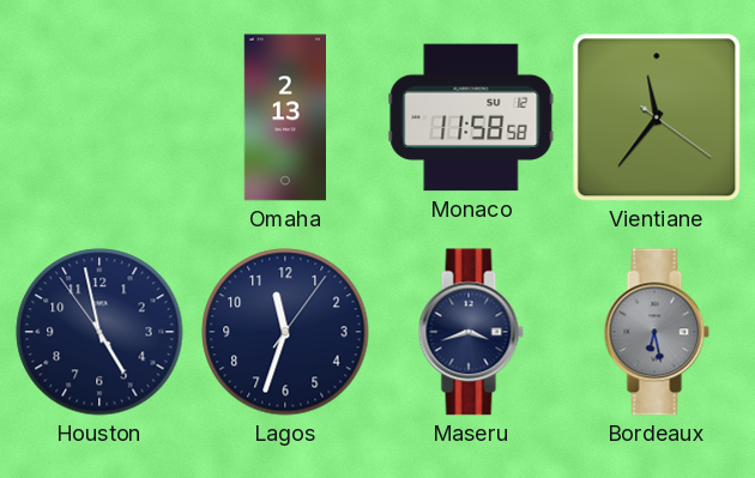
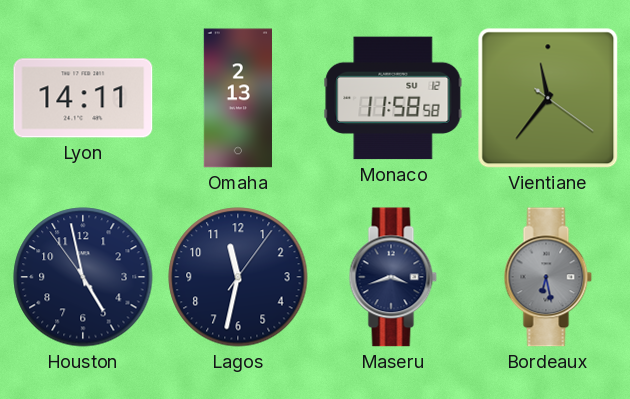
Lyon: none -> 14:11 (83, 98)
Lagos: 11:33 -> 11:32 (238, 277)
